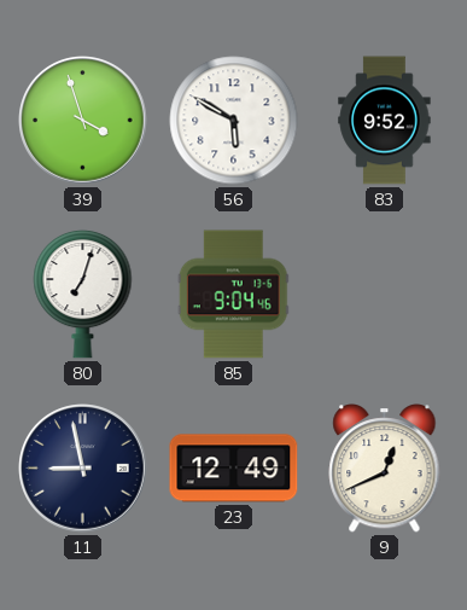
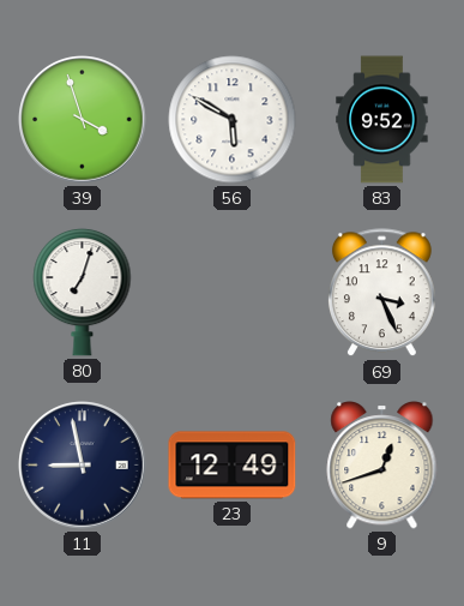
85: 9:04 -> none (233, 295)
69: none -> 3:26 (382, 293)
9: 12:41 -> 12:42 (382, 466)
